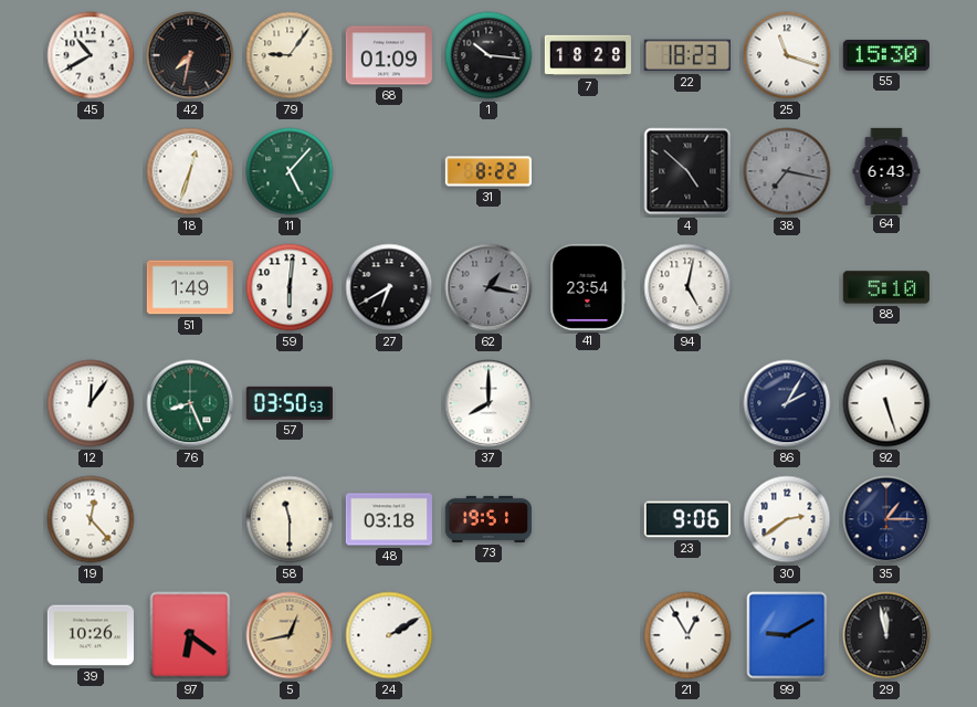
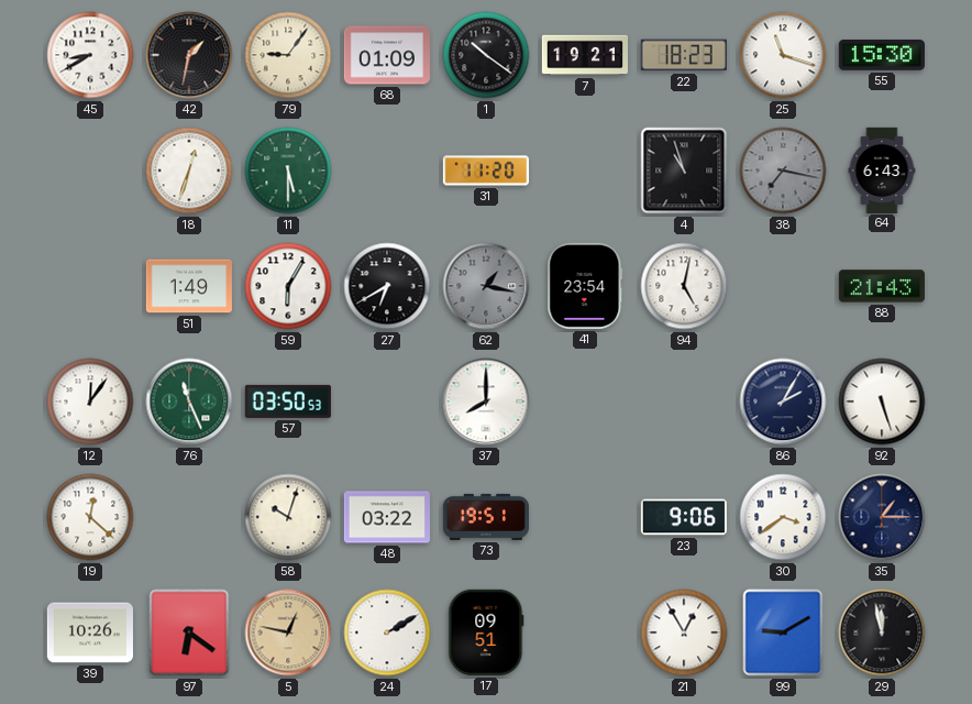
45: 10:40 -> 8:40 (90, 55)
42: 7:32 -> 1:32 (189, 55)
1: 10:16 -> 10:21 (486, 55)
7: 18:28 -> 19:21 (584, 55)
11: 5:07 -> 5:30 (288, 170)
31: 8:22 -> 11:20 (485, 170)
4: 4:52 -> 10:57 (684, 170)
59: 6:01 -> 6:05 (288, 286)
88: 5:10 -> 21:43 (881, 286)
76: 8:26 -> 11:26 (189, 402)
19: 12:23 -> 12:22 (90, 517)
58: 11:30 -> 10:03 (288, 517)
48: 03:18 -> 03:22 (386, 517)
30: 2:39 -> 3:39 (783, 517)
5: 12:43 -> 12:47 (288, 632)
17: none -> 09:51 (486, 632)
